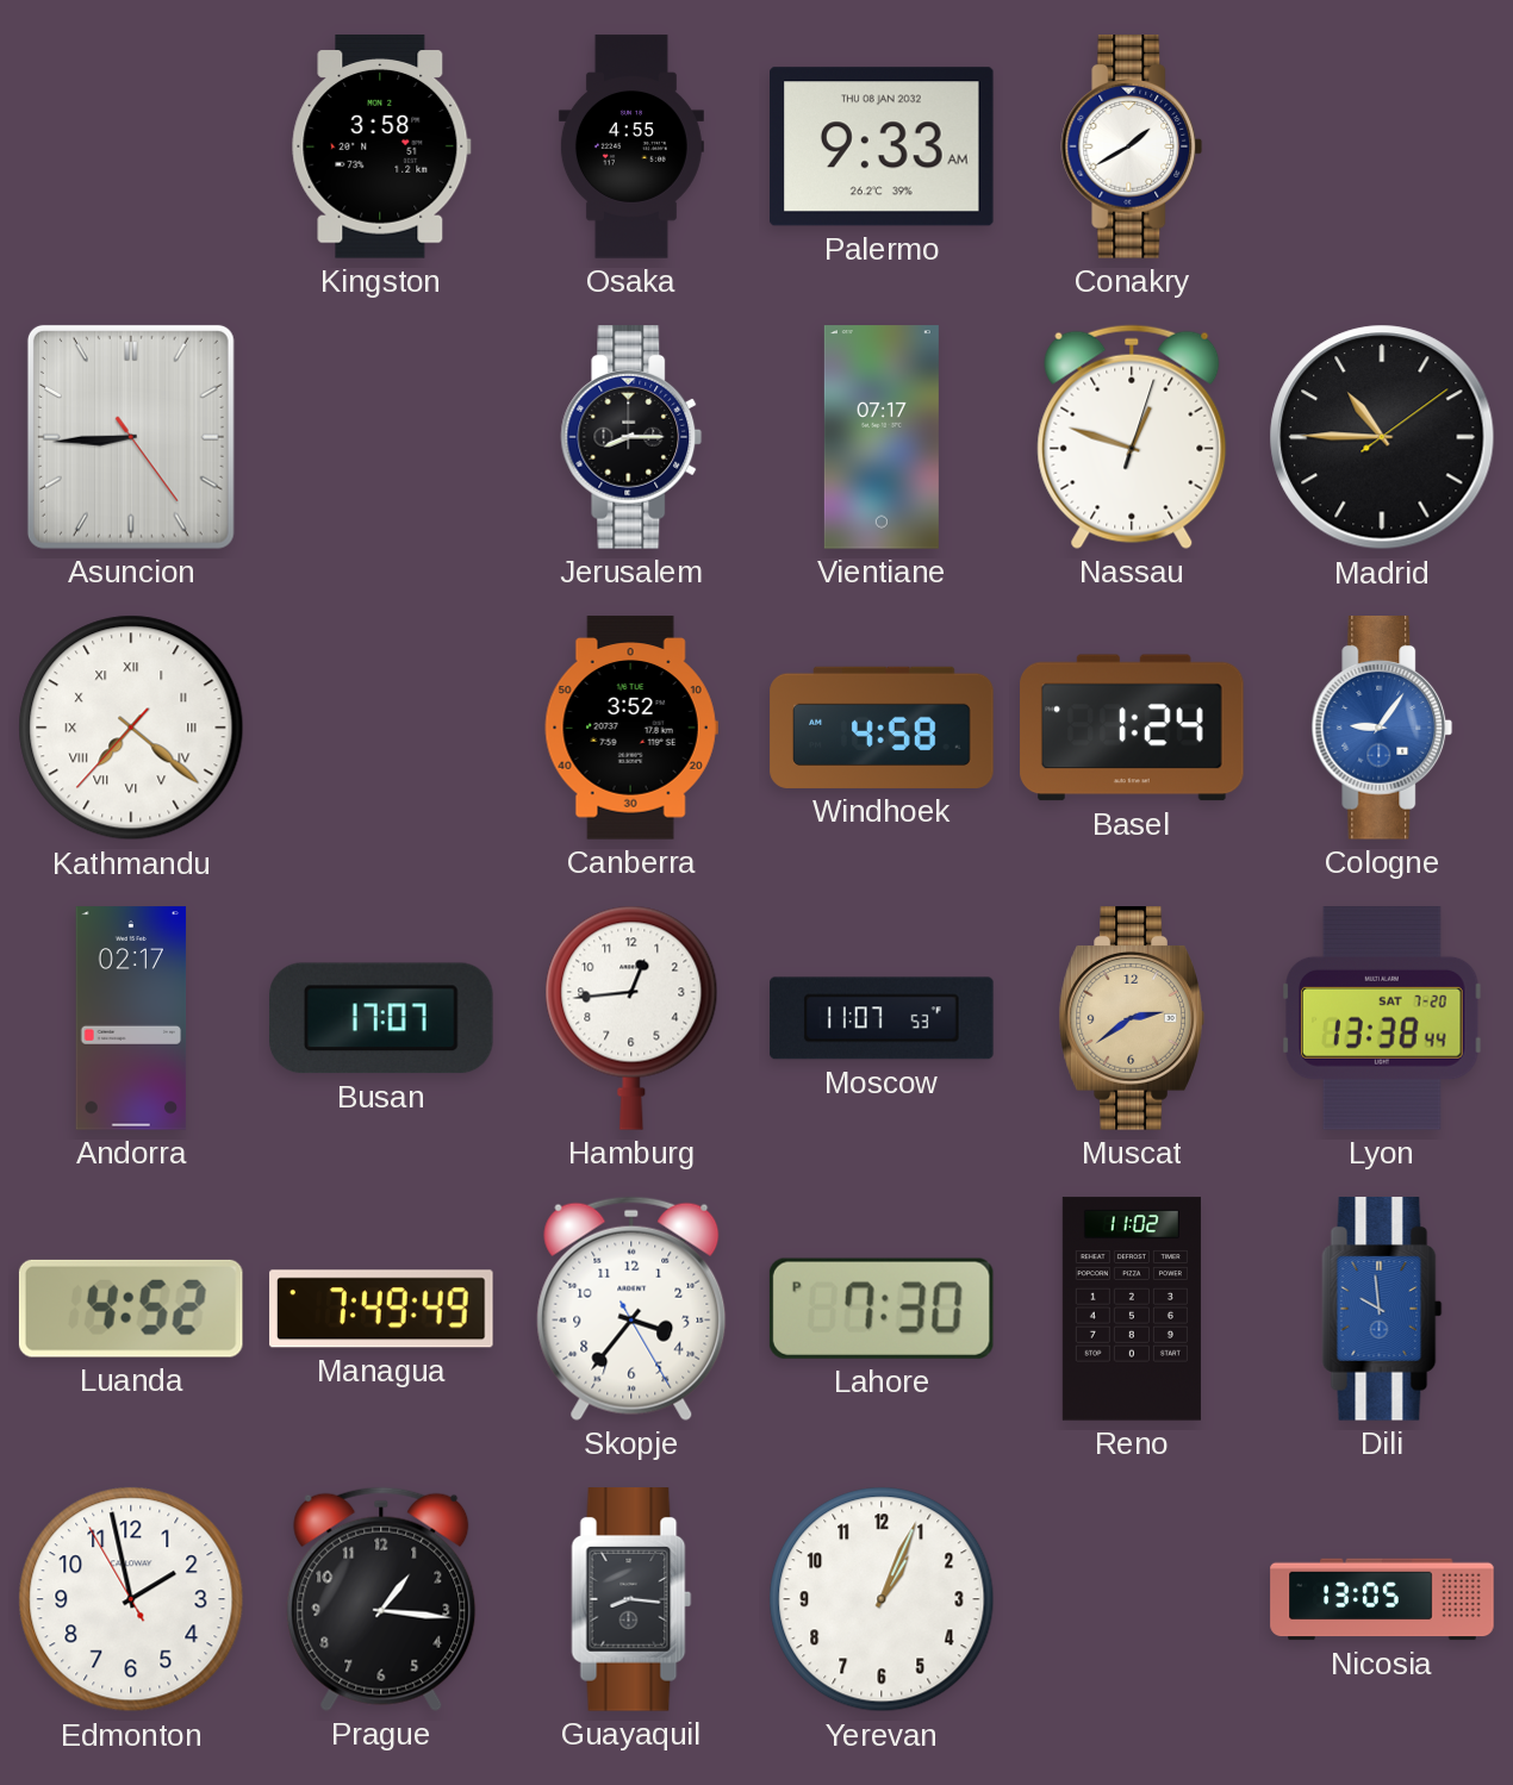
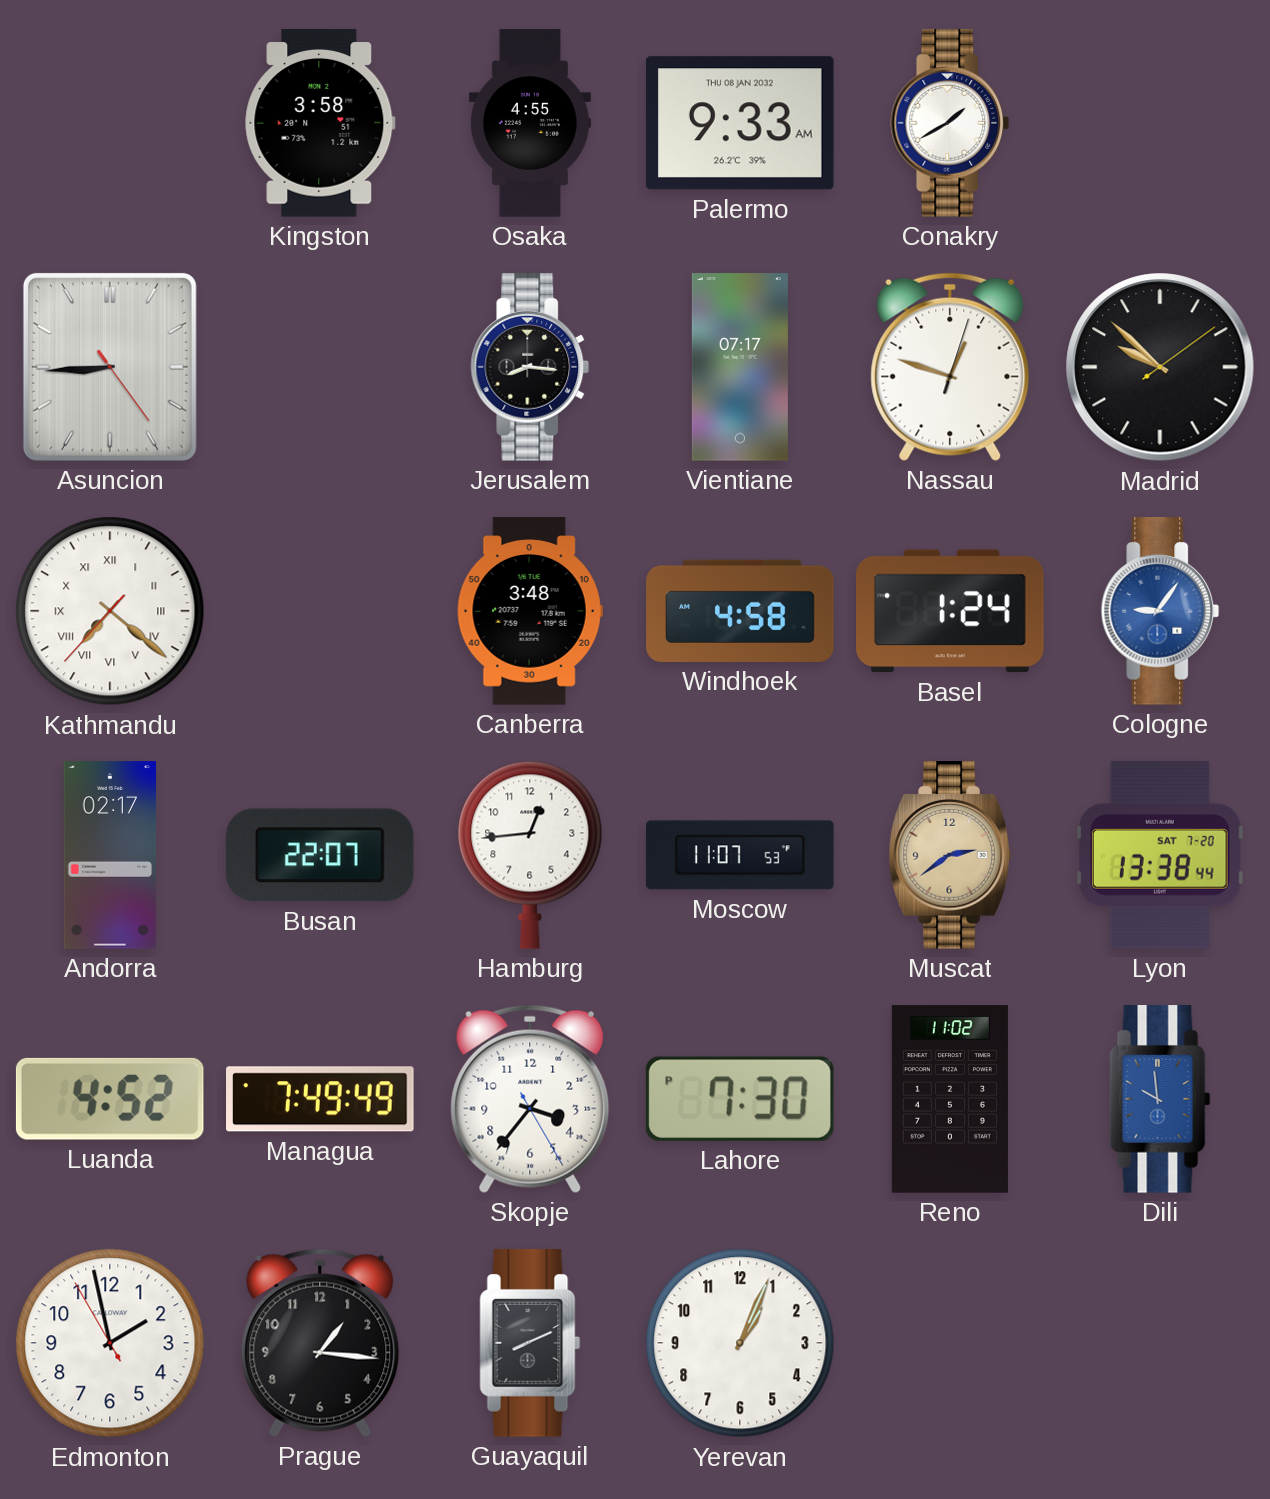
Jerusalem: 8:15 -> 8:16 (530, 367)
Madrid: 10:45 -> 9:52 (1160, 367)
Canberra: 3:52 -> 3:48 (530, 611)
Busan: 17:07 -> 22:07 (321, 855)
Guayaquil: 8:16 -> 8:11 (530, 1343)
Nicosia: 13:05 -> none (1382, 1599)
